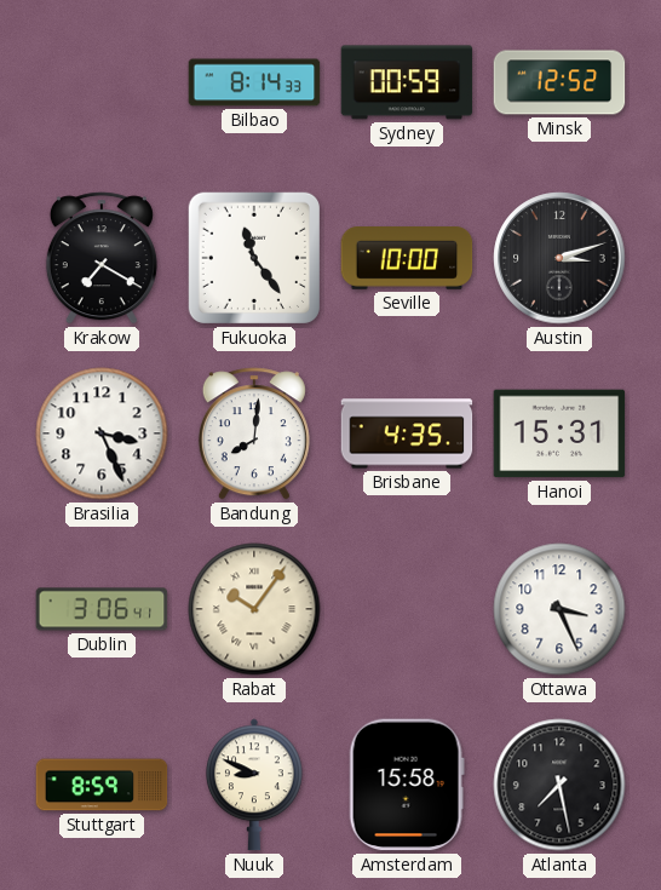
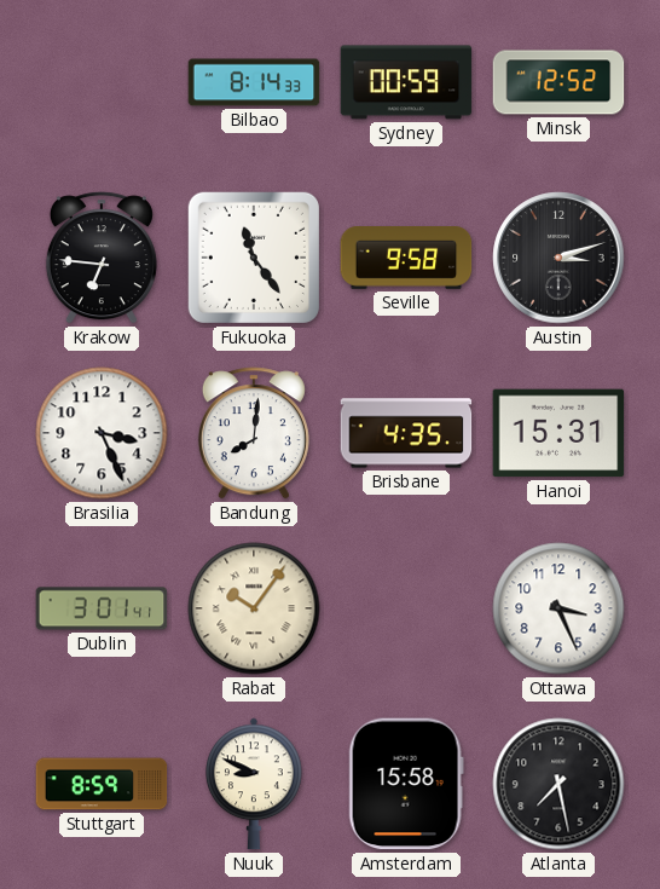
Krakow: 7:20 -> 6:46 (102, 258)
Seville: 10:00 -> 9:58 (406, 259)
Dublin: 3:06 -> 3:01 (102, 608)
